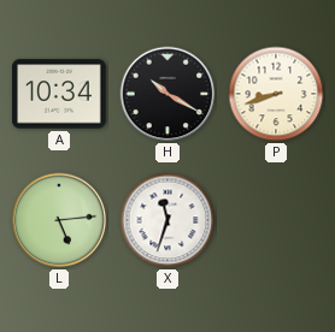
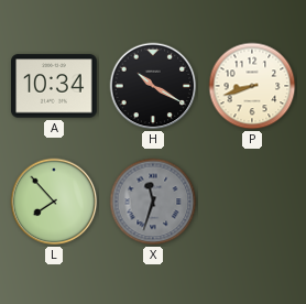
L: 5:14 -> 7:53 (54, 202)
X dial: white -> grey (153, 202)
